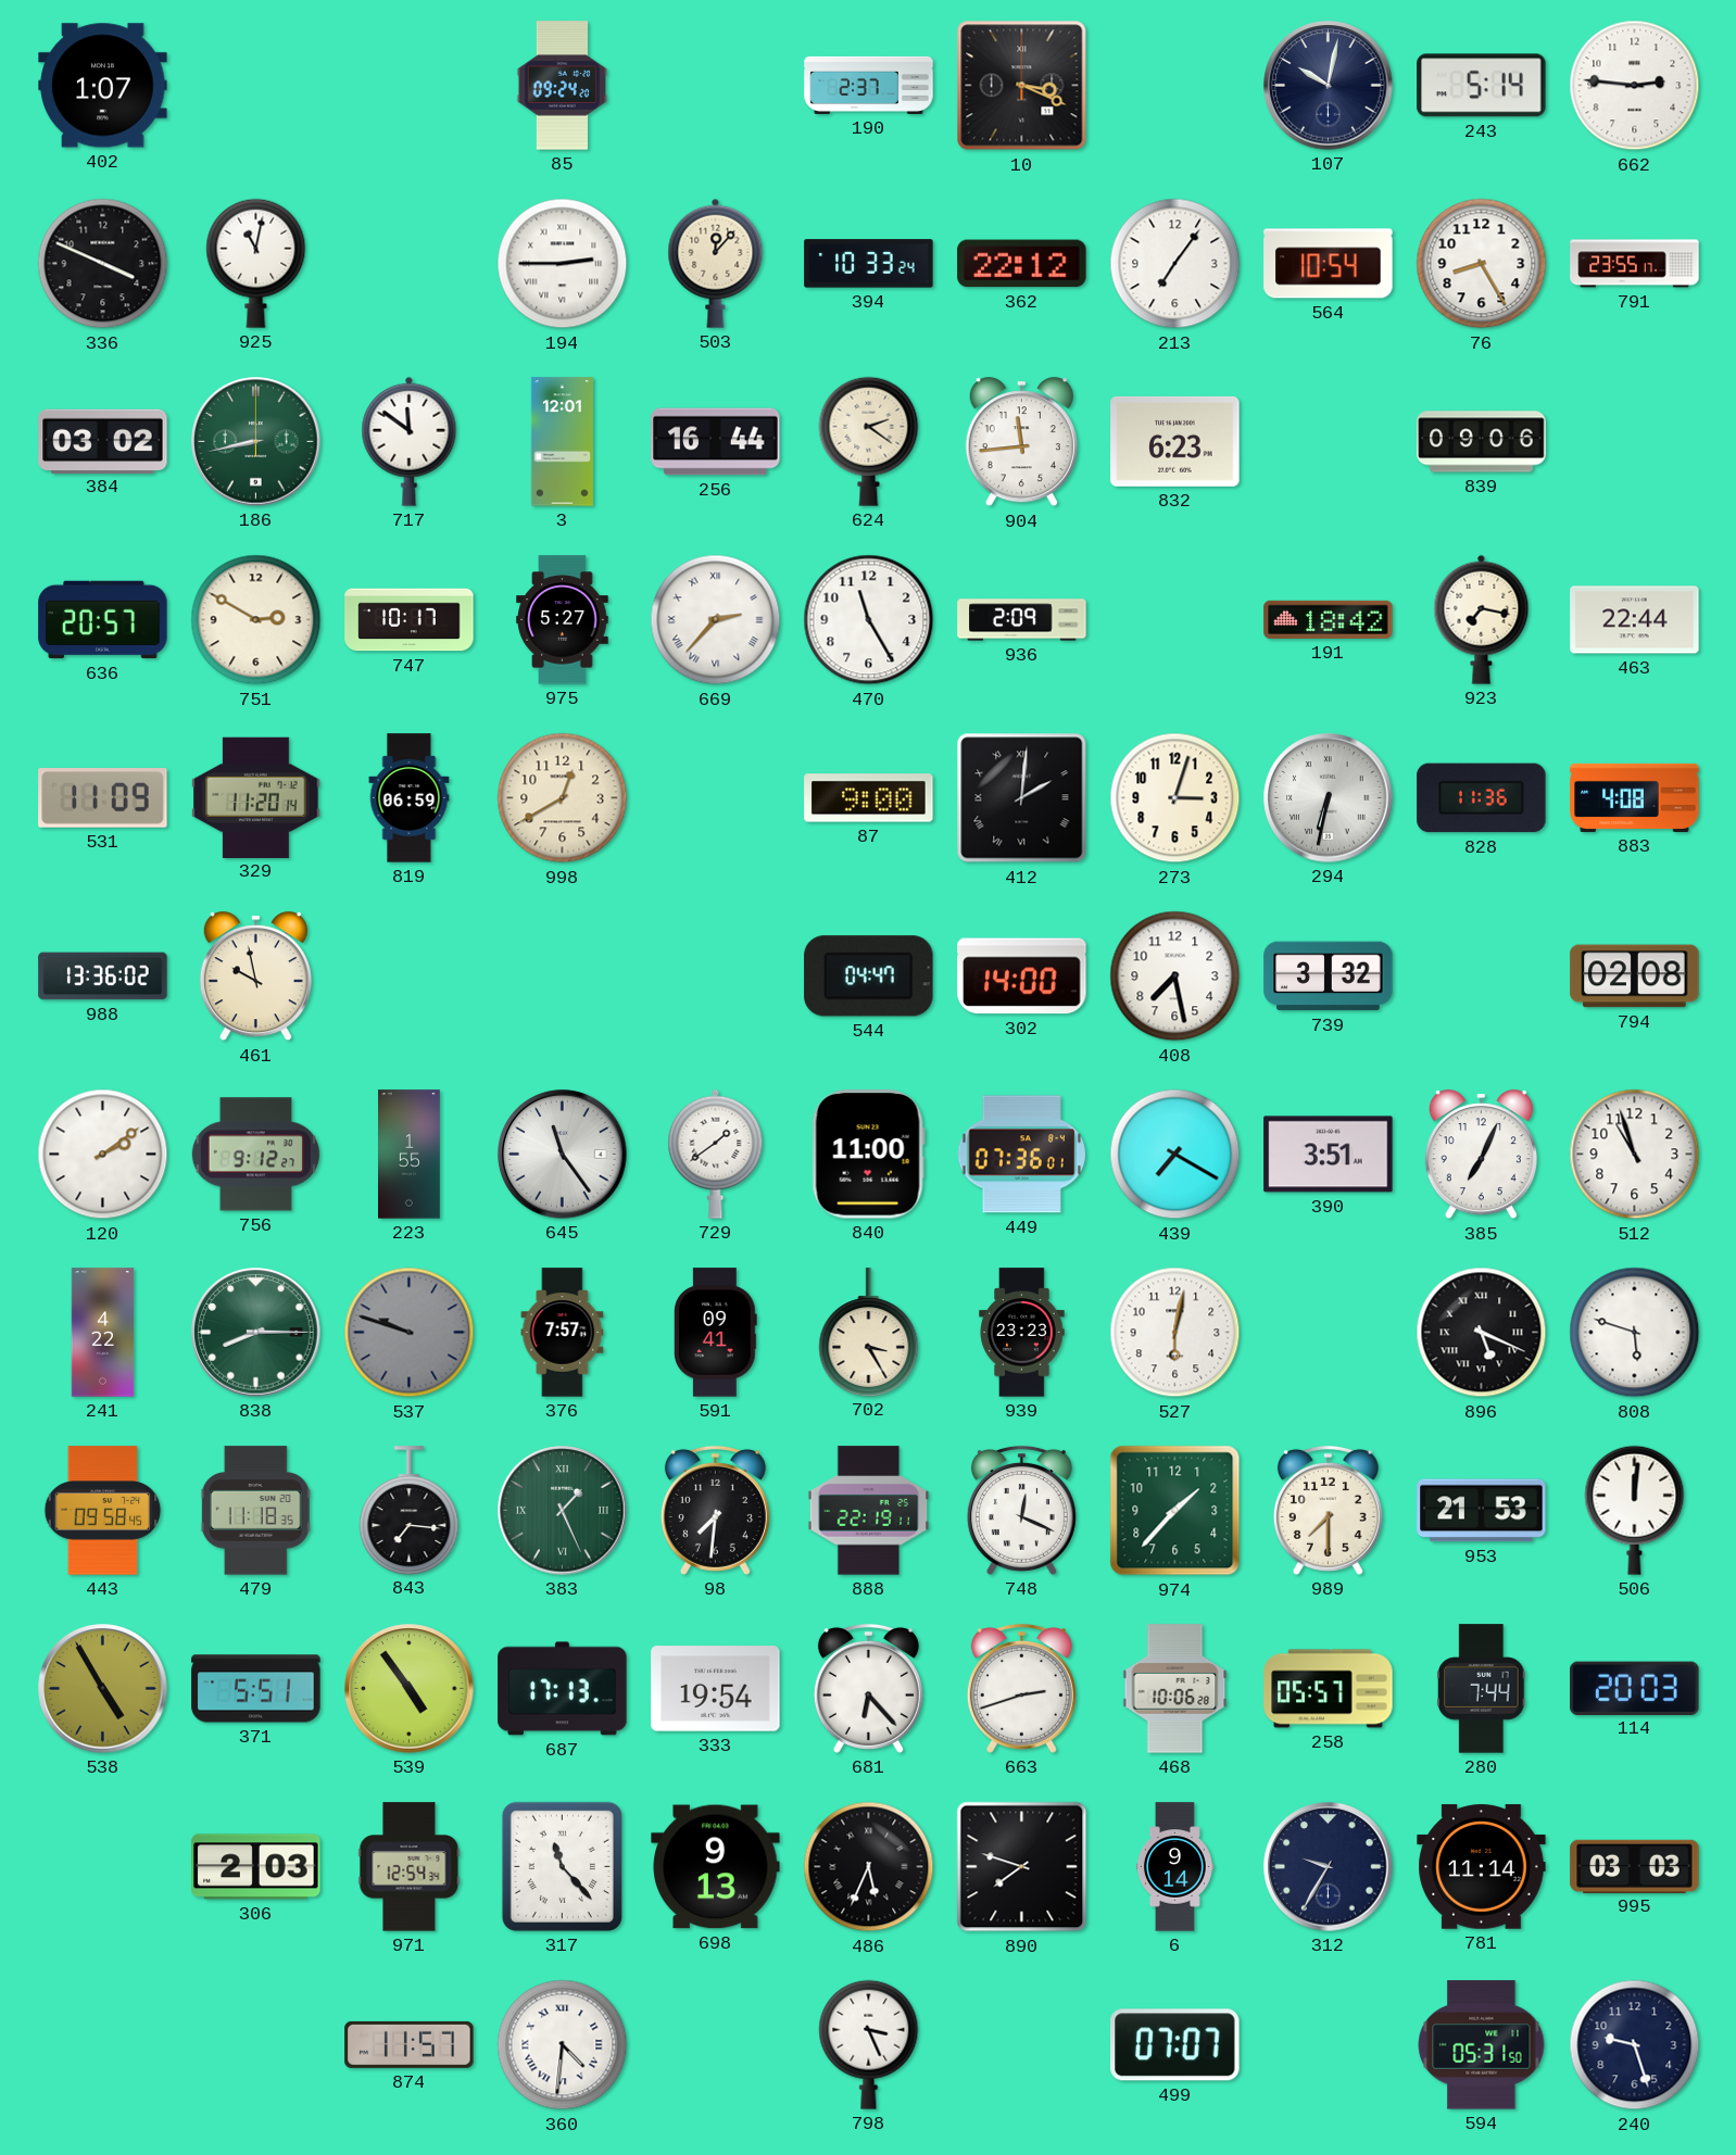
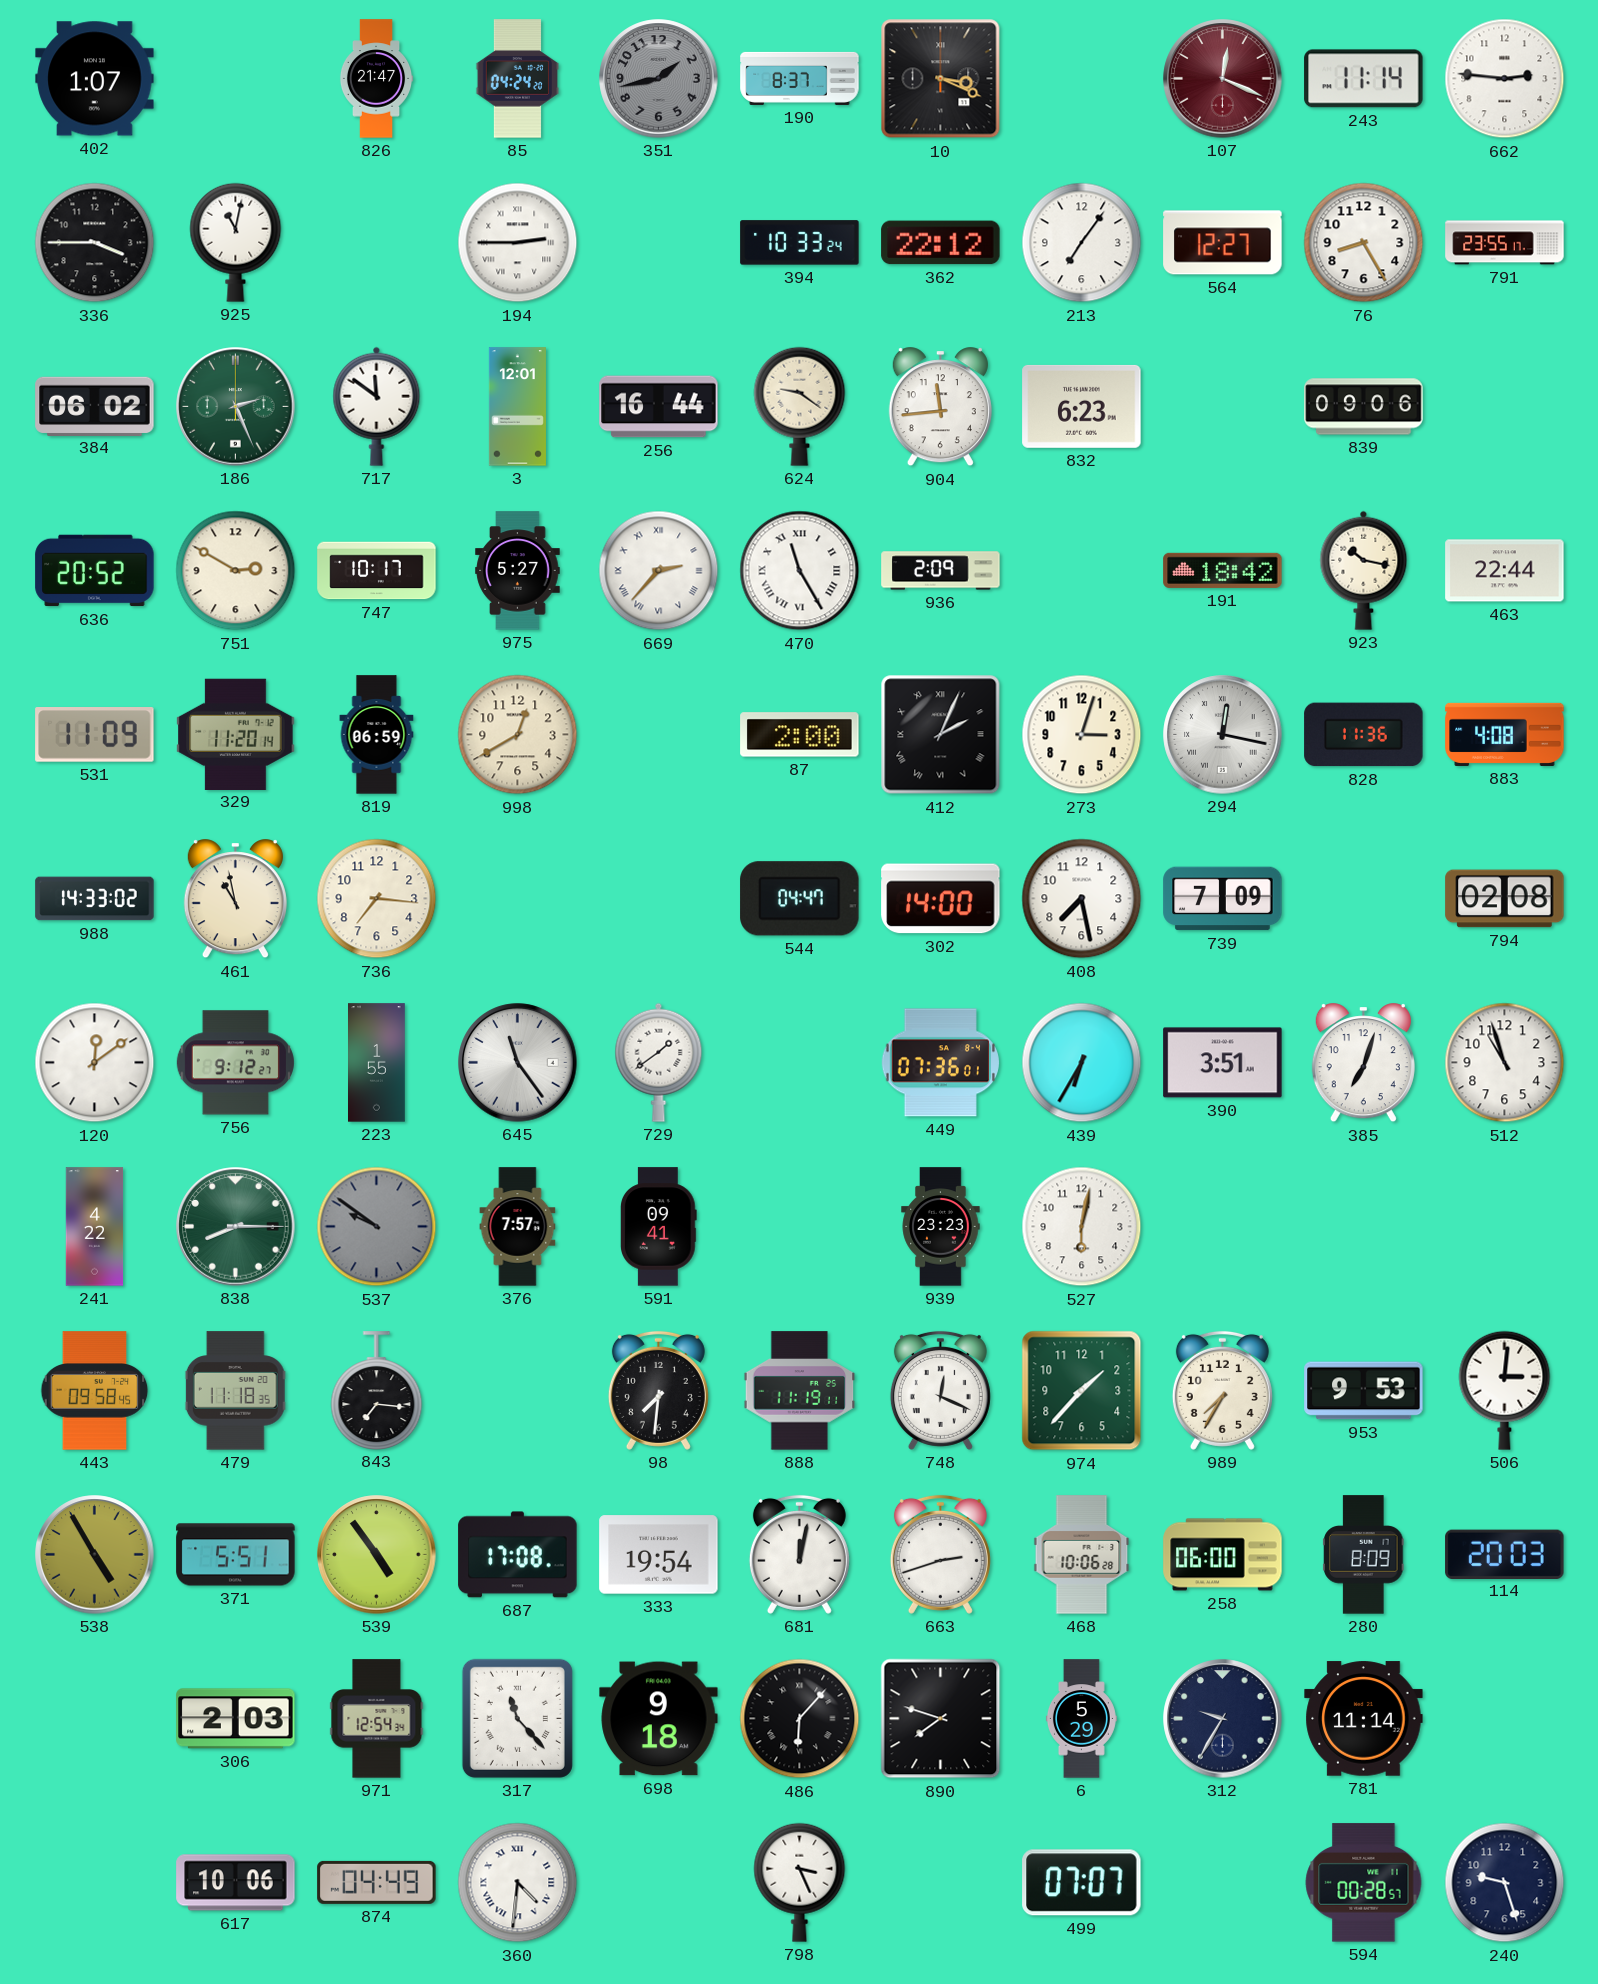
826: none -> 21:47 (376, 79)
85: 09:24 -> 04:24 (517, 79)
351: none -> 1:43 (659, 79)
190: 2:37 -> 8:37 (800, 78)
107: 10:02 -> 12:19 (1223, 79)
107 dial: navy -> burgundy (1223, 79)
243: 5:14 -> 11:14 (1364, 79)
336: 3:49 -> 3:45 (95, 243)
503: 12:07 -> none (716, 263)
564: 10:54 -> 12:27 (1223, 243)
384: 03:02 -> 06:02 (95, 406)
186: 8:43 -> 2:26 (236, 407)
624: 2:21 -> 9:21 (800, 406)
636: 20:57 -> 20:52 (95, 571)
470 numerals: Arabic -> Roman (800, 571)
923: 7:17 -> 10:17 (1364, 570)
87: 9:00 -> 2:00 (800, 735)
412: 2:01 -> 2:04 (941, 735)
294: 6:32 -> 12:17 (1223, 735)
988: 13:36 -> 14:33 (95, 899)
461: 9:58 -> 10:58 (235, 899)
736: none -> 7:16 (377, 899)
739: 3:32 -> 7:09 (1223, 899)
120: 2:09 -> 12:09 (95, 1063)
840: 11:00 -> none (868, 1155)
439: 7:20 -> 6:35 (1082, 1063)
385: 7:04 -> 7:03 (1363, 1063)
537: 9:48 -> 9:51 (377, 1227)
702: 3:25 -> none (869, 1332)
896: 5:19 -> none (1482, 1333)
808: 5:48 -> none (1635, 1333)
383: 1:26 -> none (563, 1511)
888: 22:19 -> 11:19 (800, 1391)
989: 7:30 -> 7:35 (1222, 1390)
953: 21:53 -> 9:53 (1364, 1391)
506: 12:01 -> 3:01 (1505, 1390)
687: 17:13 -> 17:08 (518, 1555)
681: 6:23 -> 12:02 (799, 1554)
258: 05:57 -> 06:00 (1223, 1555)
280: 7:44 -> 8:09 (1364, 1555)
698: 9:13 -> 9:18 (659, 1719)
486: 5:34 -> 6:07 (800, 1719)
6: 9:14 -> 5:29 (1081, 1719)
995: 03:03 -> none (1635, 1866)
617: none -> 10:06 (236, 1883)
874: 11:57 -> 04:49 (377, 1882)
594: 05:31 -> 00:28 (1364, 1883)
